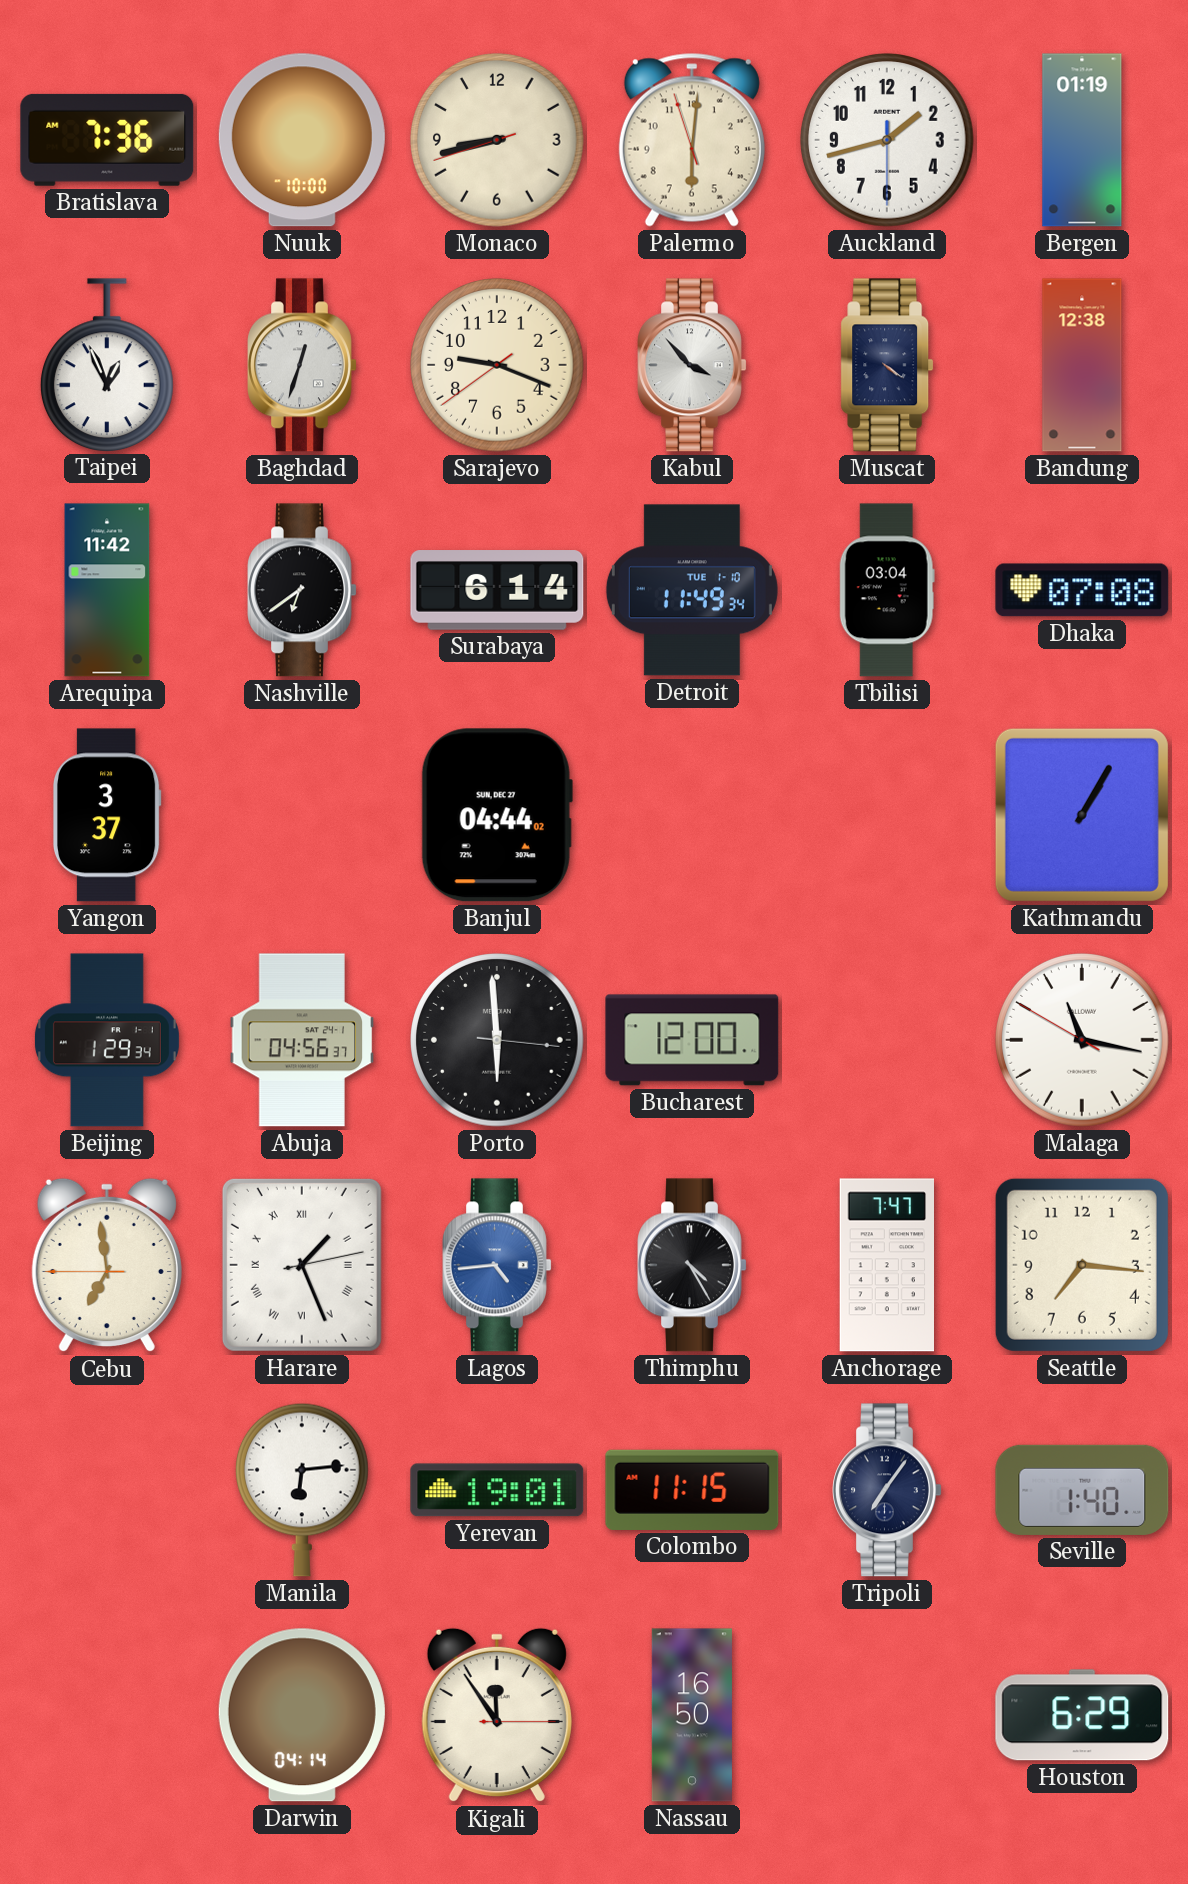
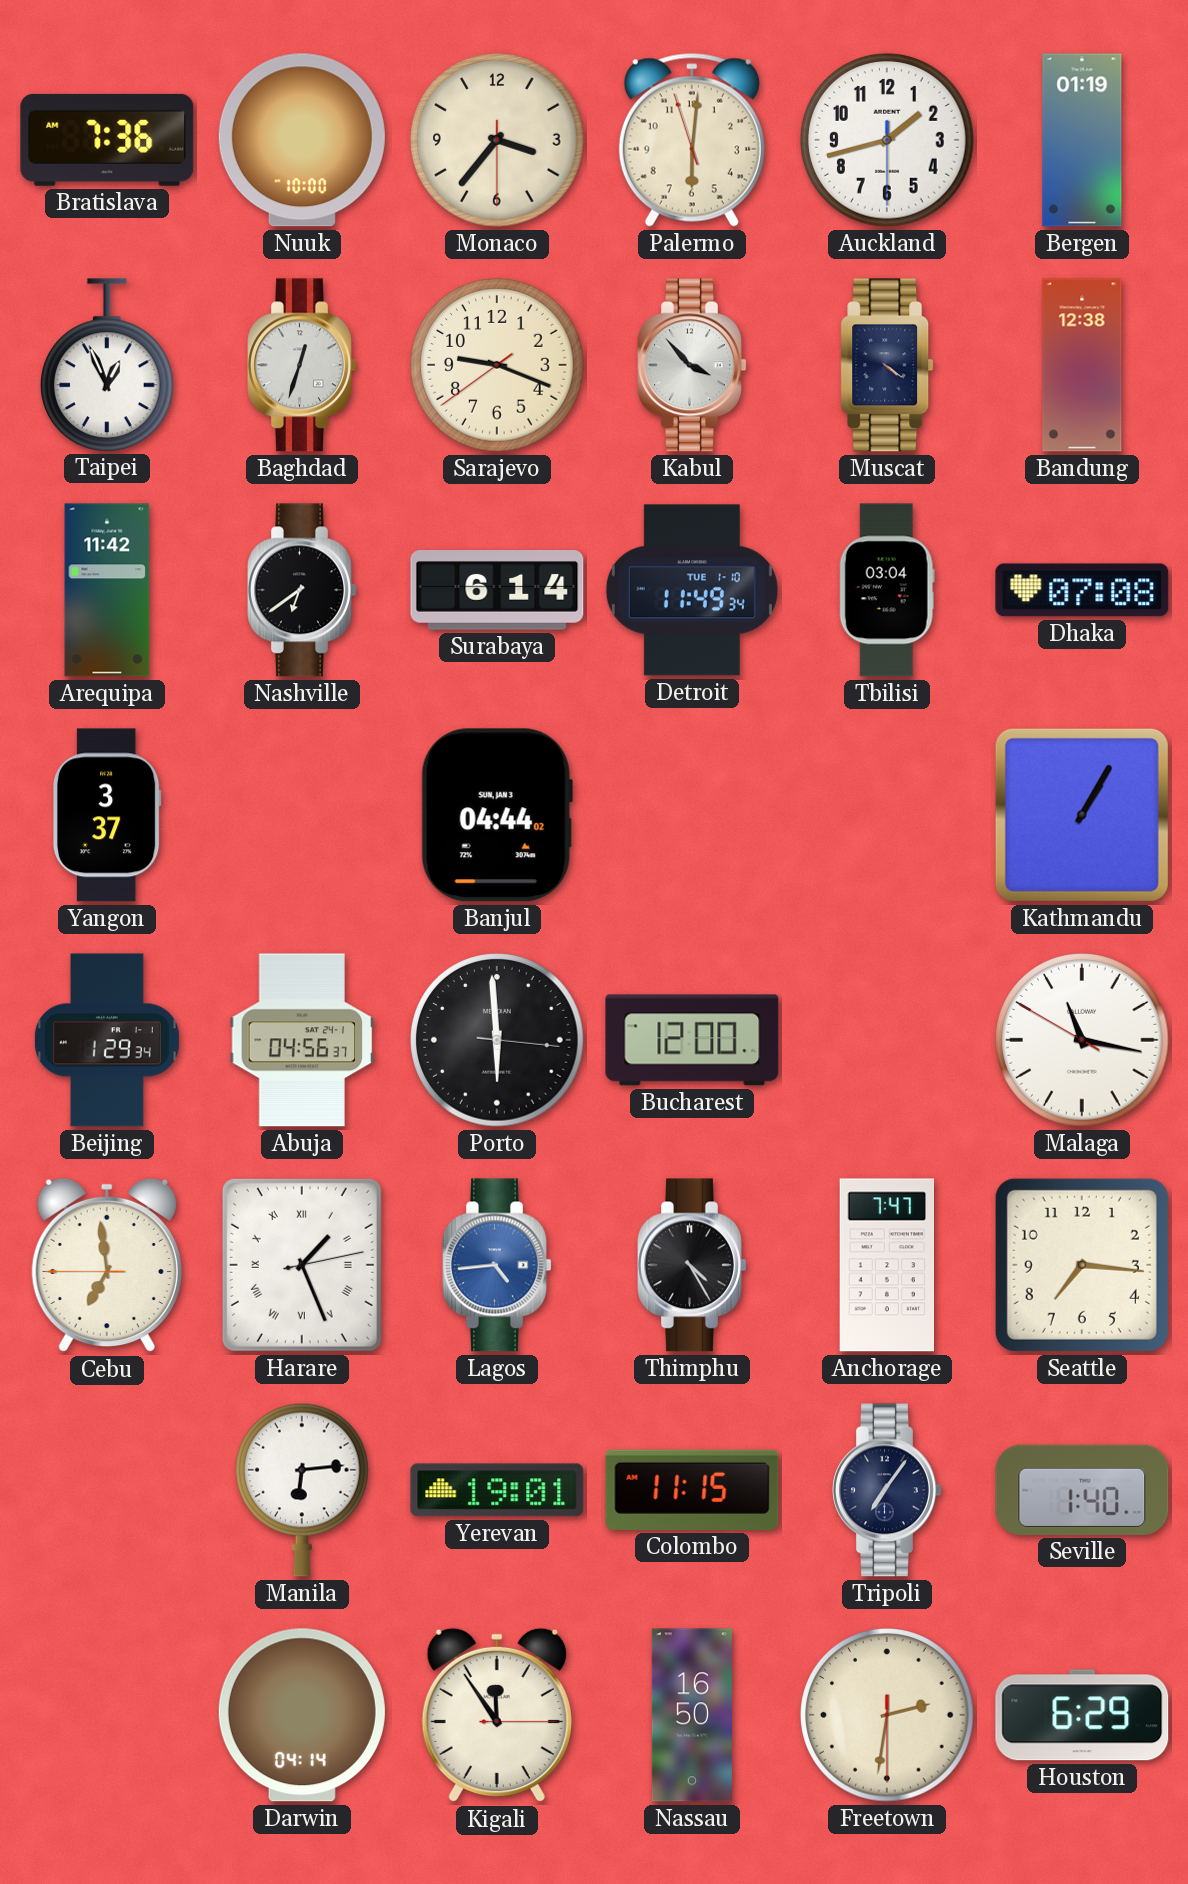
Monaco: 8:42 -> 3:36 (498, 141)
Banjul date: SUN, DEC 27 -> SUN, JAN 3 (497, 815)
Freetown: none -> 2:31 (888, 1716)
